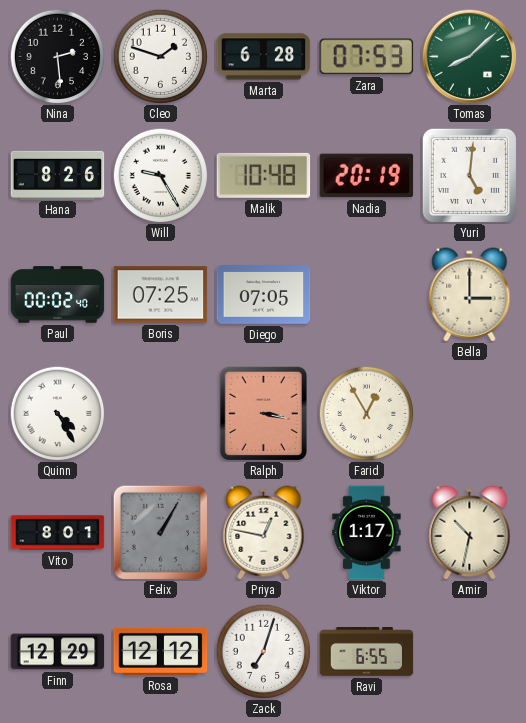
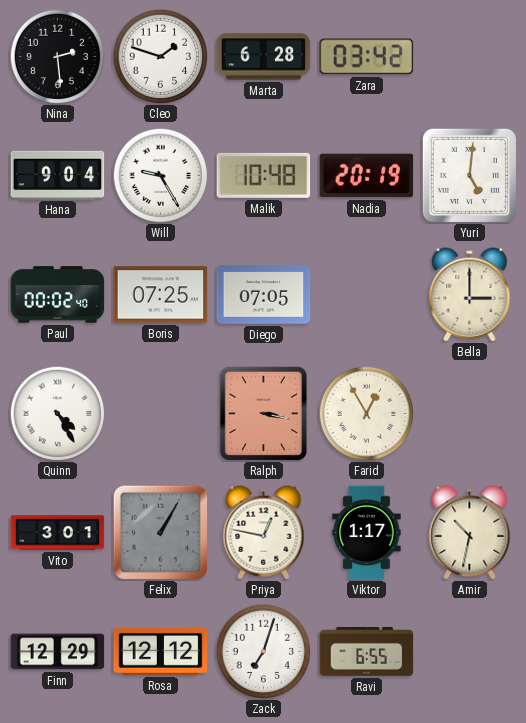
Zara: 07:53 -> 03:42 (367, 57)
Tomas: 8:08 -> none (469, 56)
Hana: 8:26 -> 9:04 (58, 175)
Vito: 8:01 -> 3:01 (58, 533)
